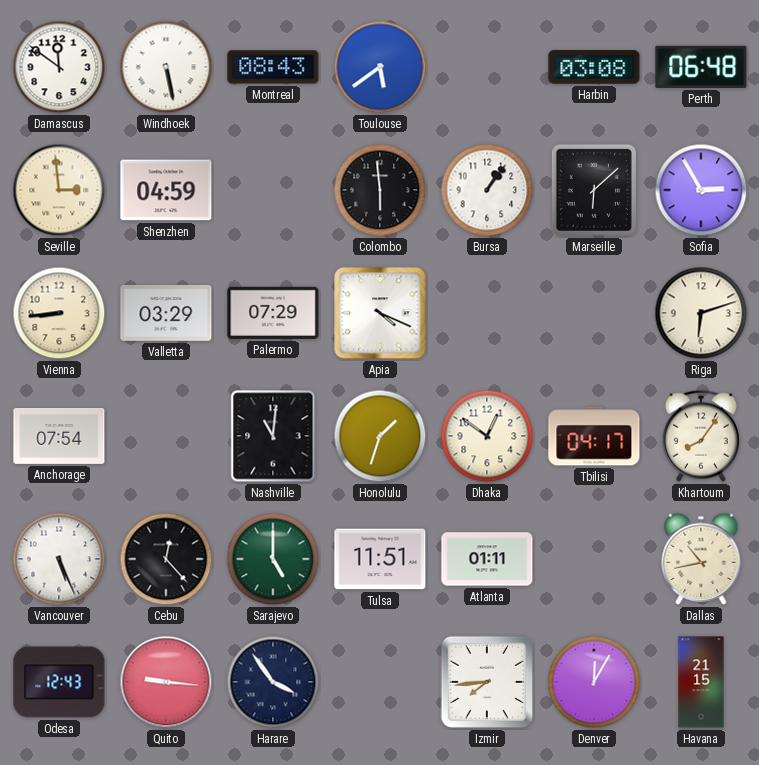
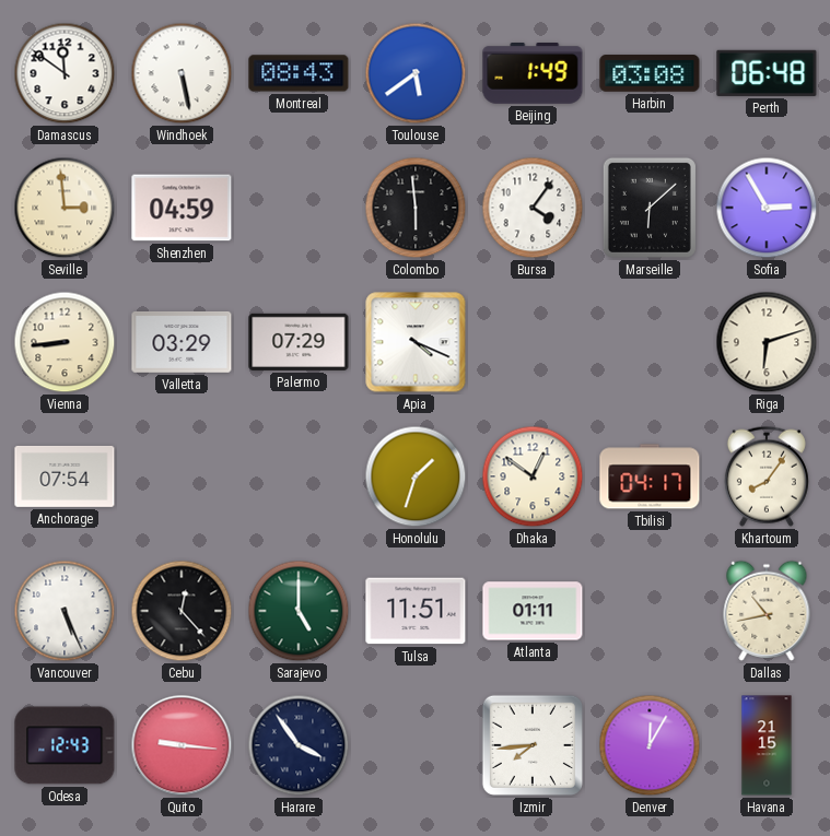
Beijing: none -> 1:49 (533, 74)
Bursa: 1:06 -> 4:06 (533, 208)
Nashville: 11:01 -> none (273, 436)
